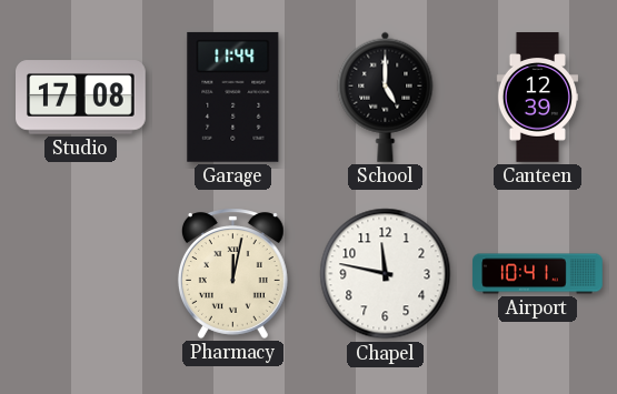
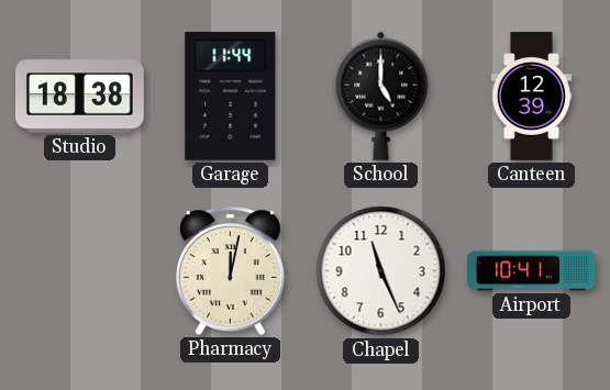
Studio: 17:08 -> 18:38 (80, 97)
Chapel: 11:47 -> 11:26 (381, 271)
